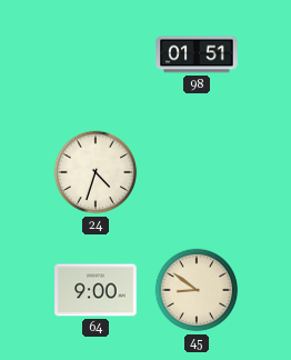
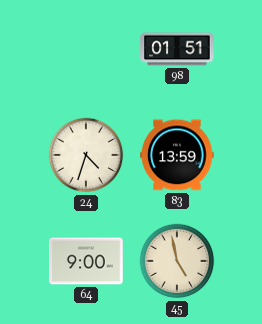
83: none -> 13:59 (177, 155)
45: 8:51 -> 4:58 (177, 261)
